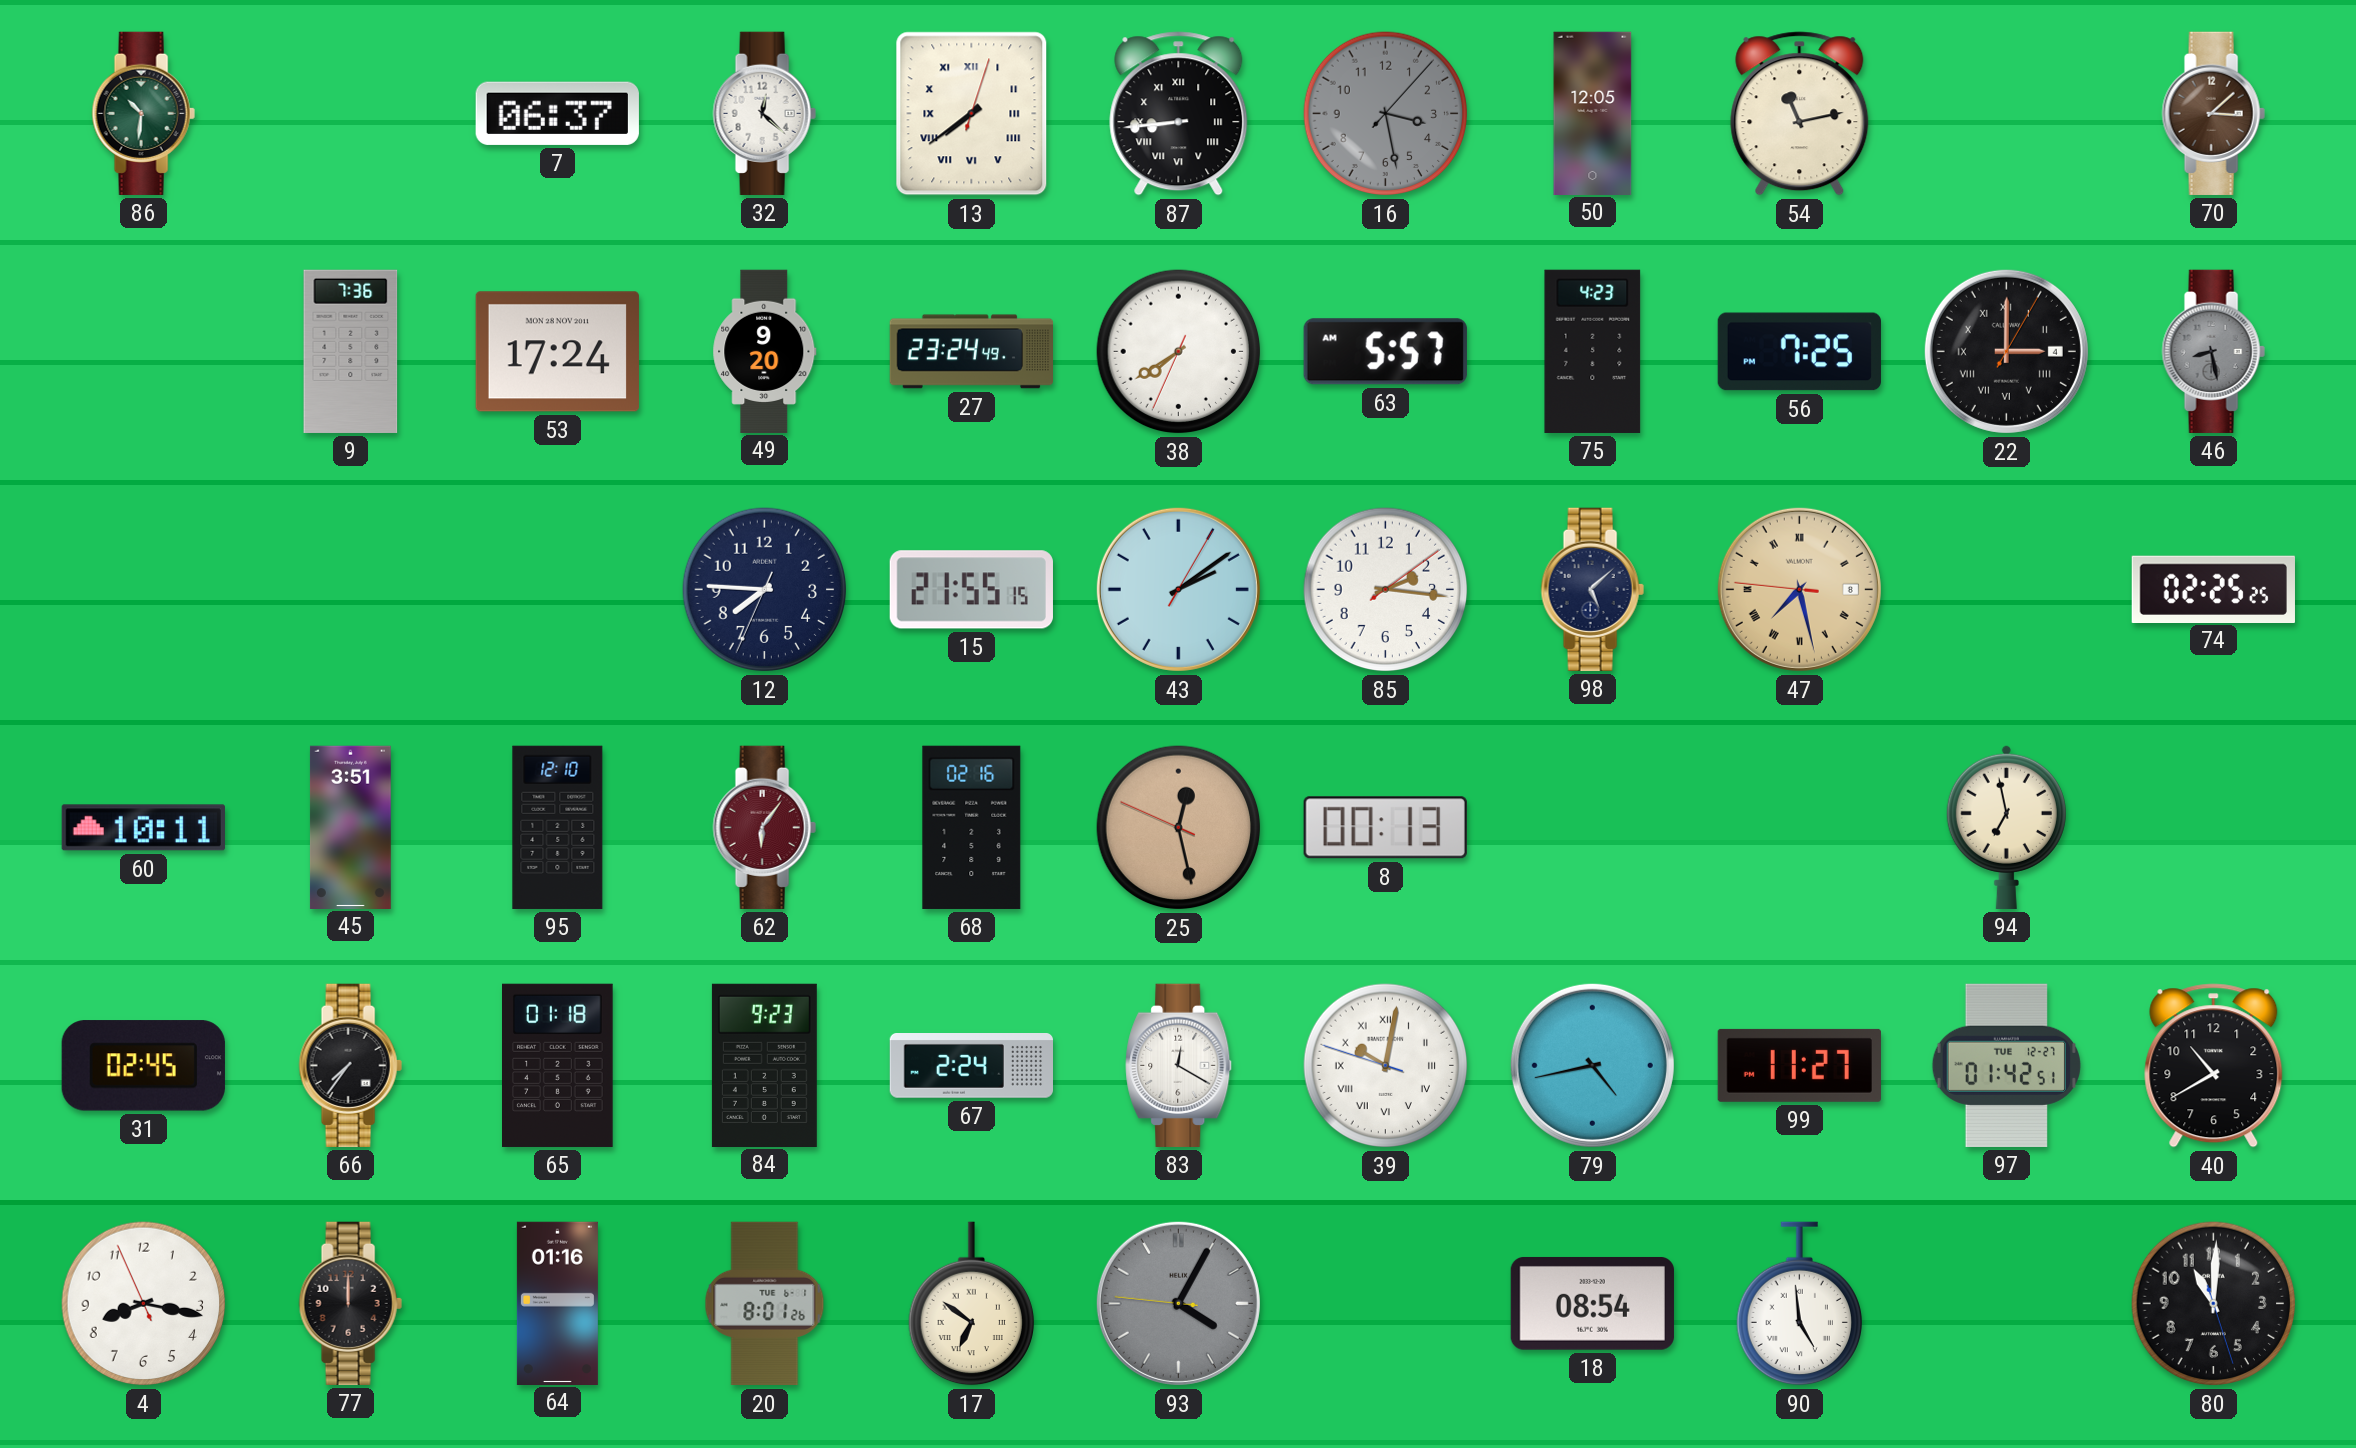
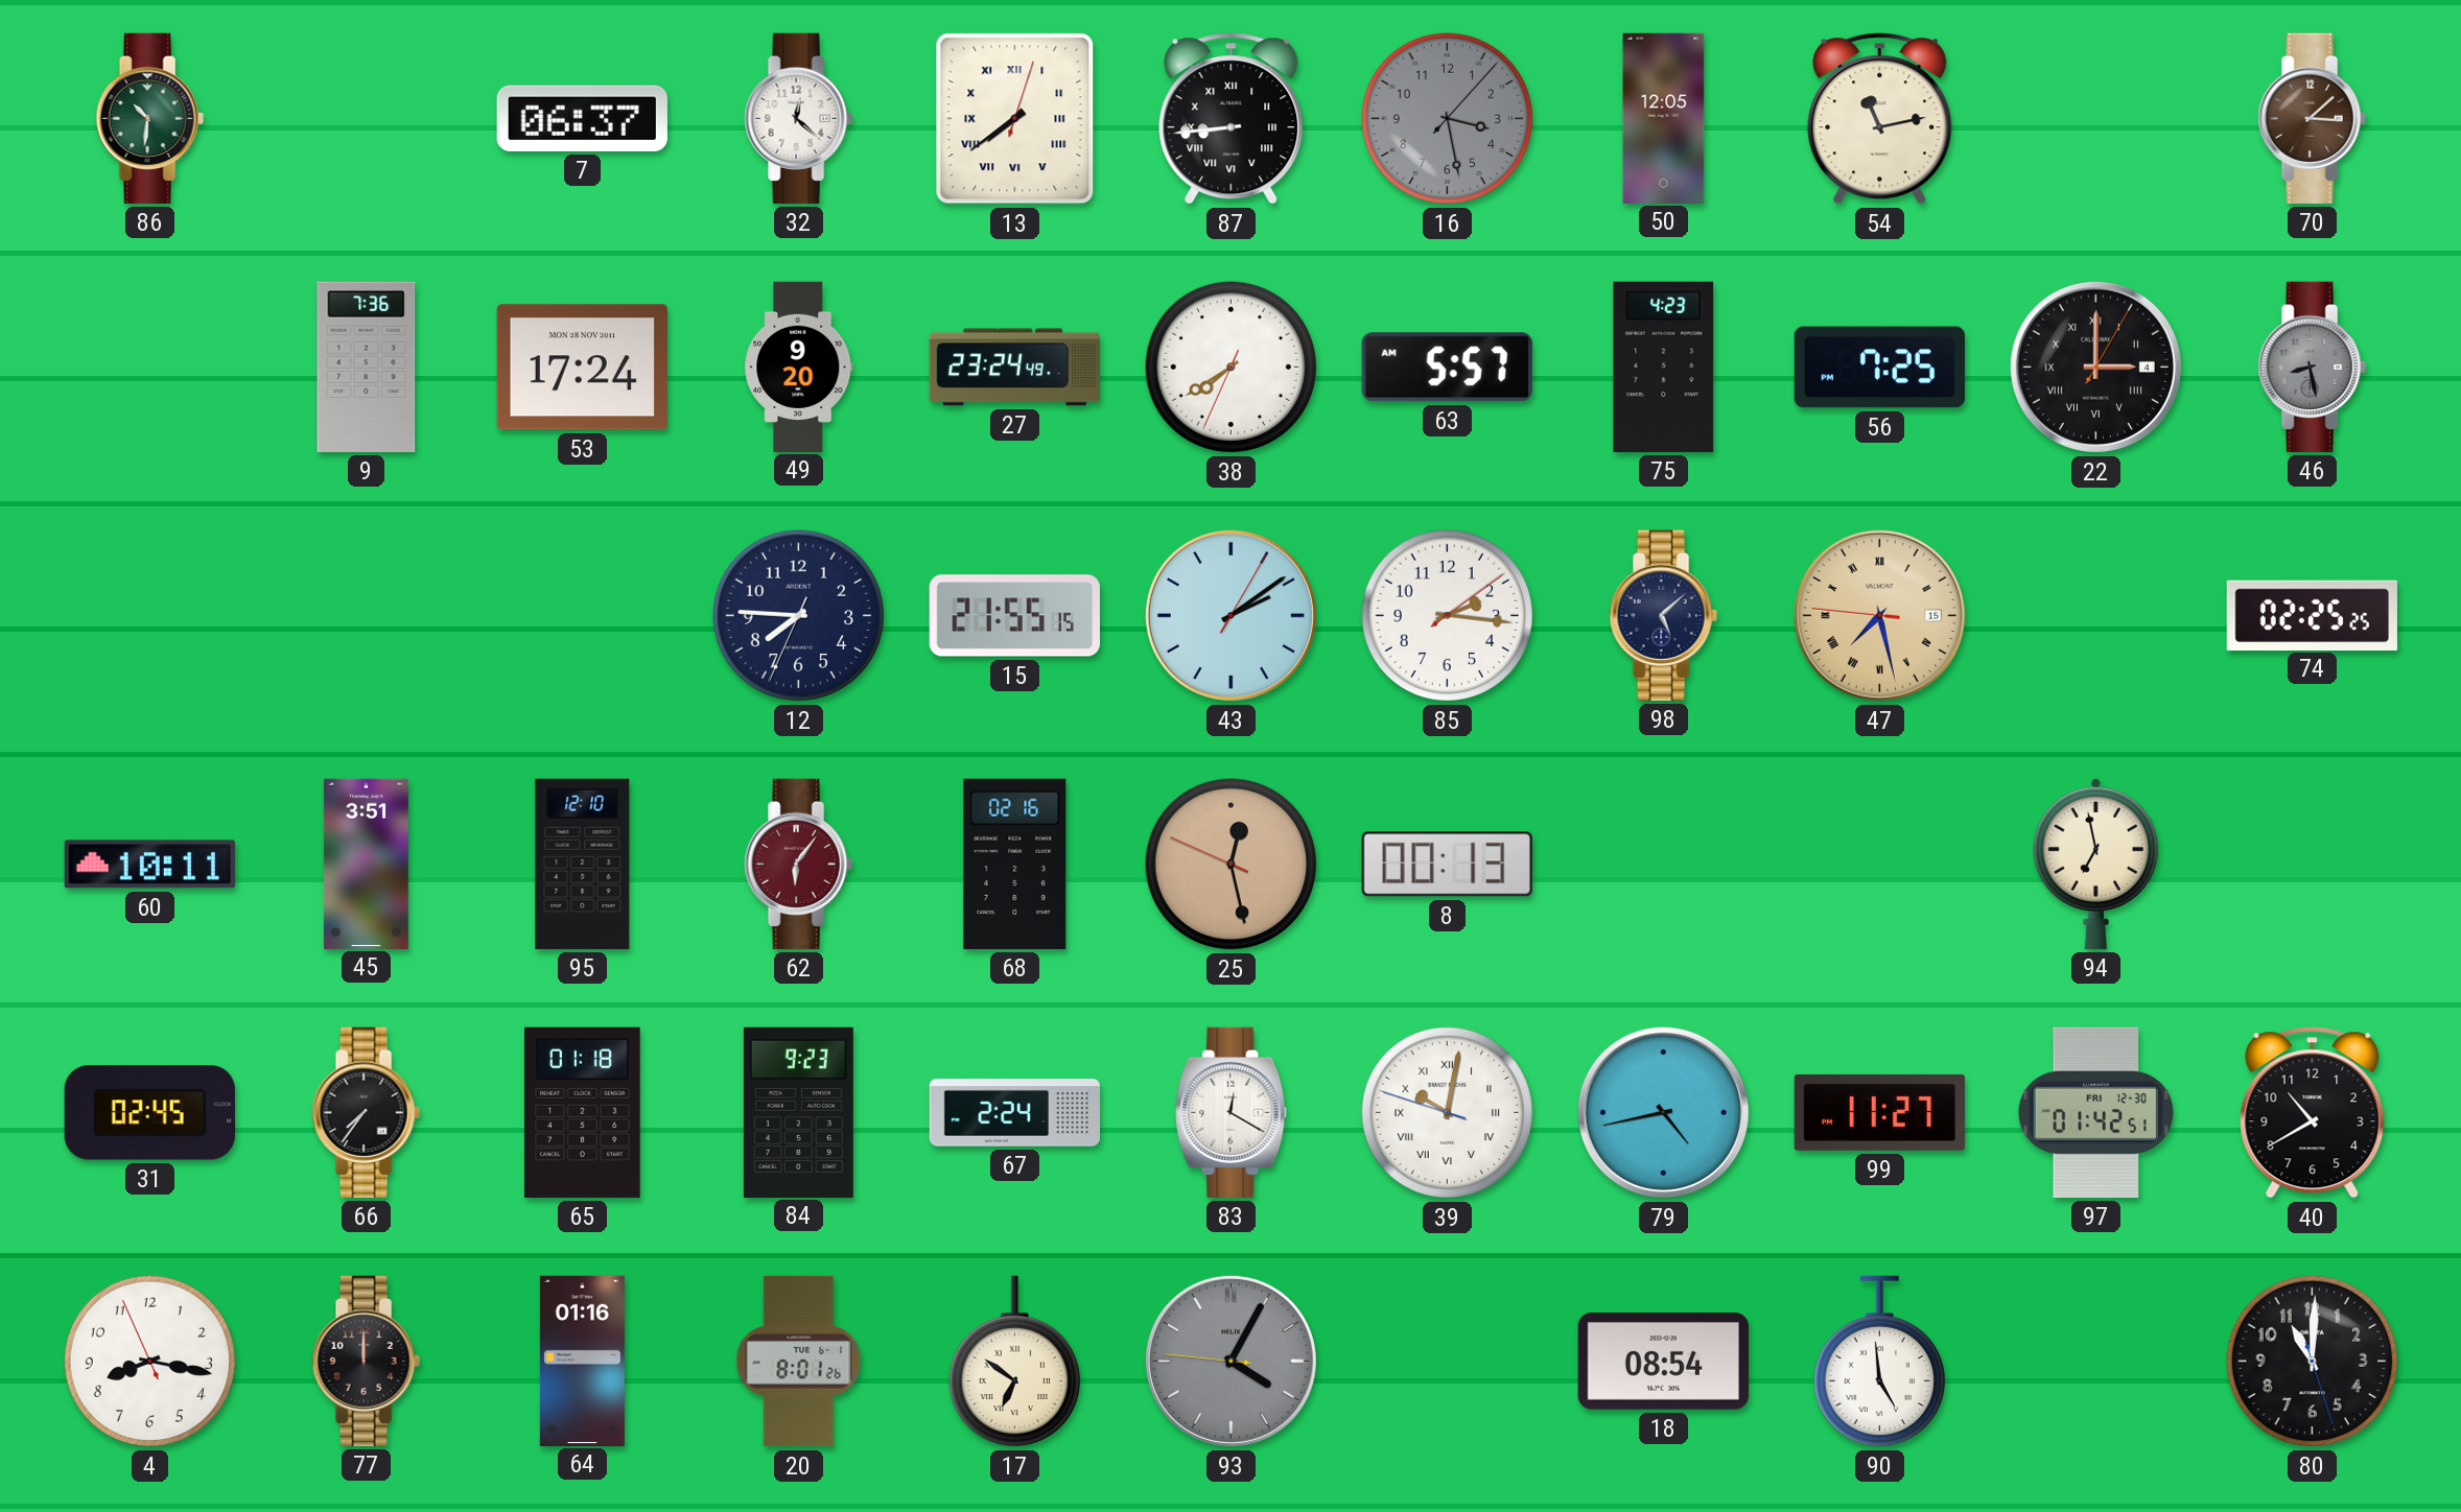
47 date: 8 -> 15 (1879, 615)
97 date: TUE 12-27 -> FRI 12-30 (2095, 1112)
